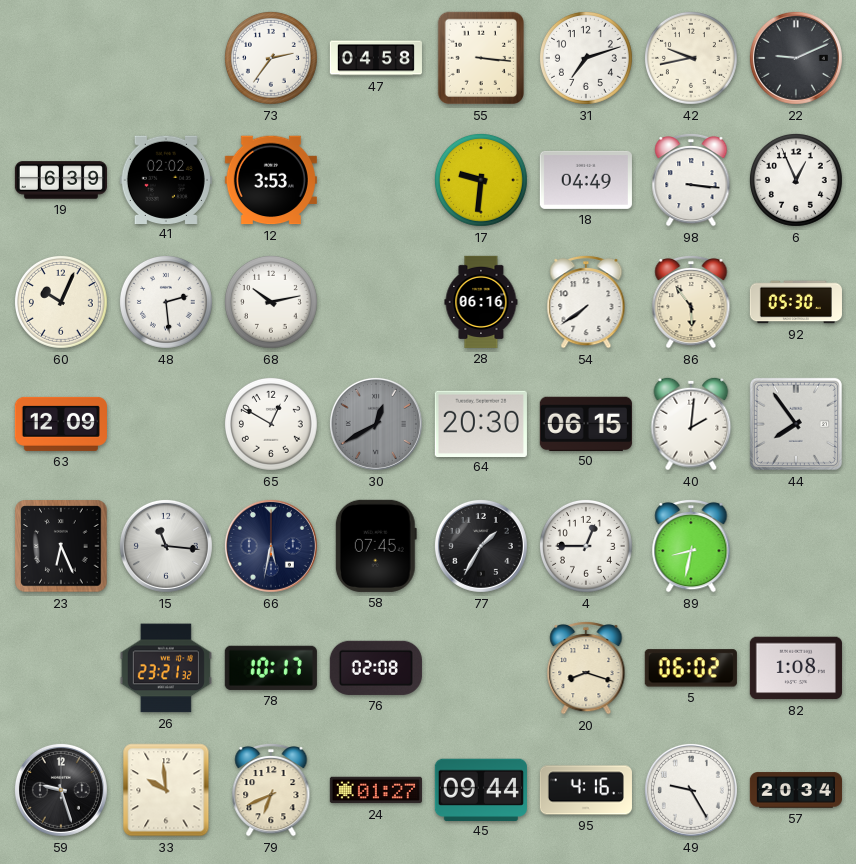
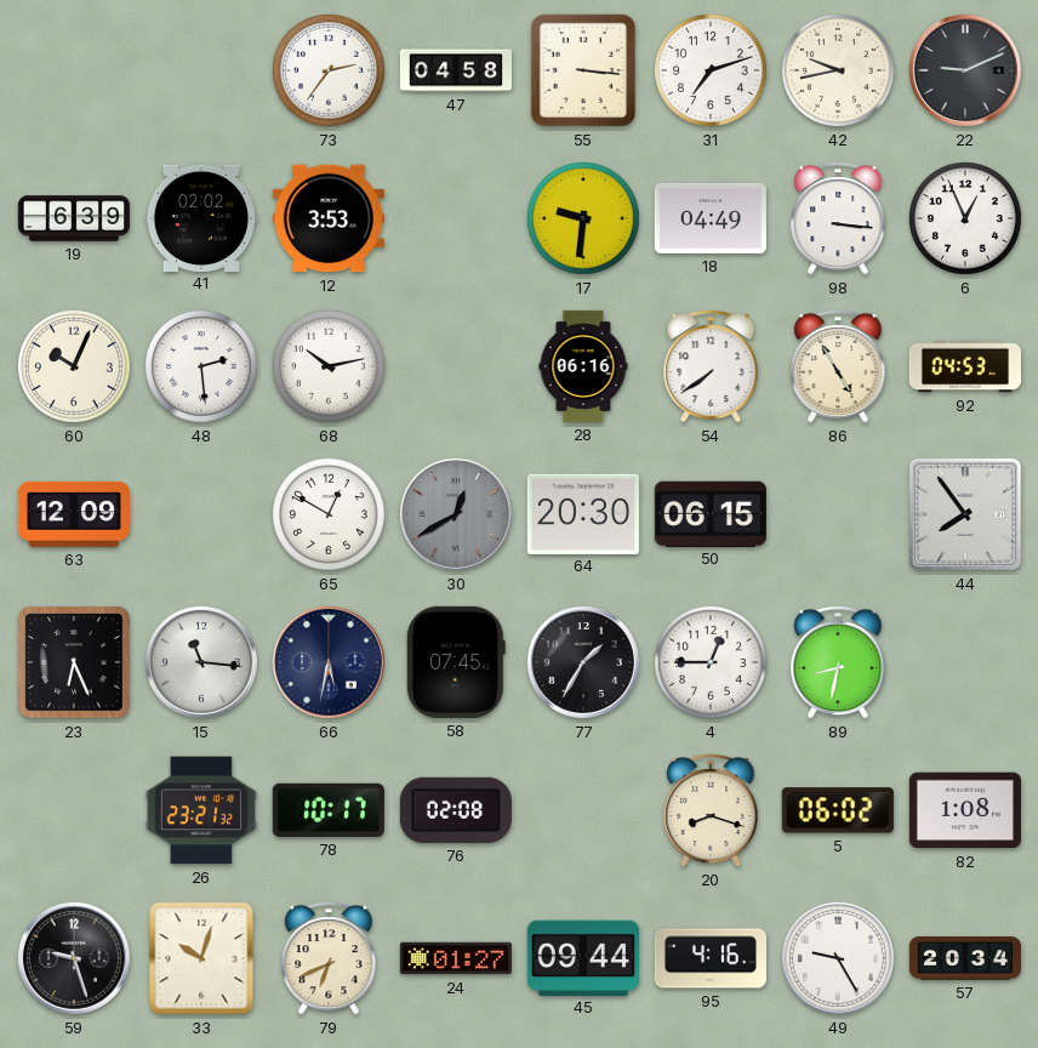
86: 5:54 -> 4:55 (838, 366)
92: 05:30 -> 04:53 (965, 366)
40: 2:01 -> none (691, 424)
33: 9:59 -> 10:03 (201, 958)
